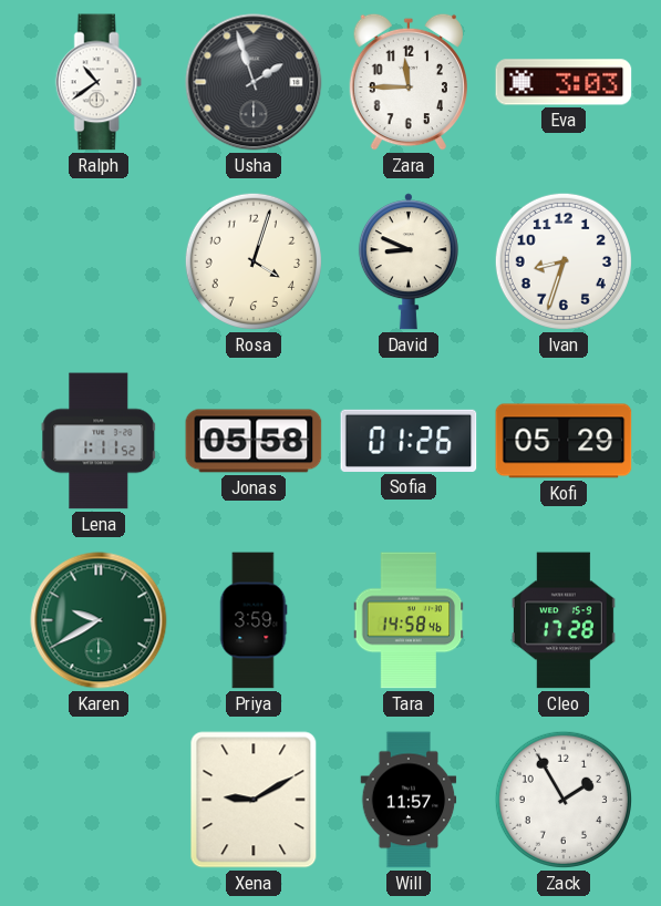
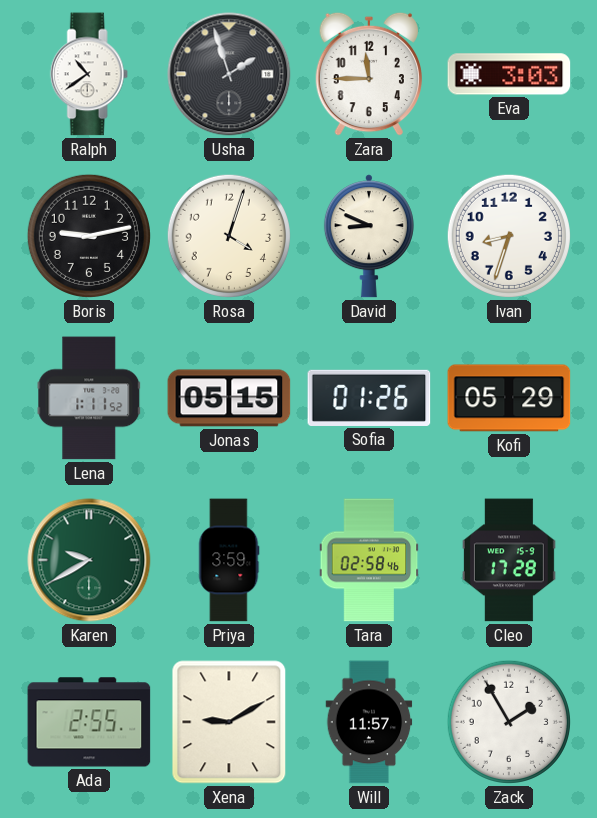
Boris: none -> 9:13 (89, 236)
Jonas: 05:58 -> 05:15 (229, 398)
Tara: 14:58 -> 02:58 (369, 560)
Ada: none -> 2:55 (89, 722)
